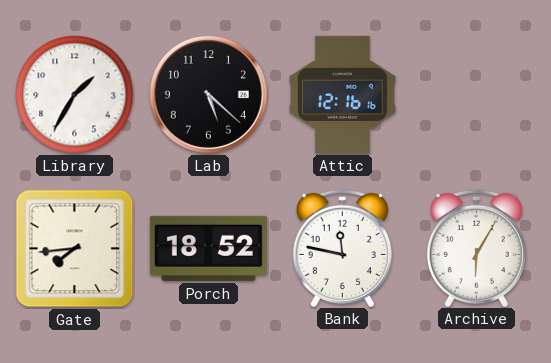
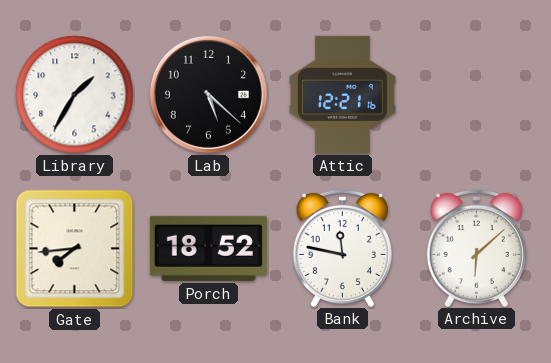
Attic: 12:16 -> 12:21 (342, 94)
Archive: 6:05 -> 6:08 (476, 247)
